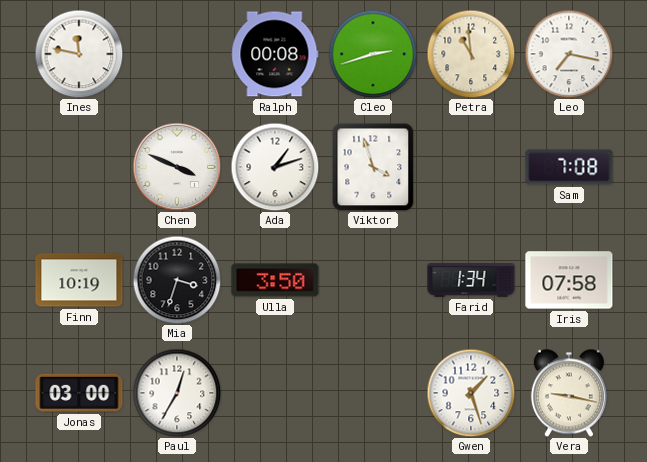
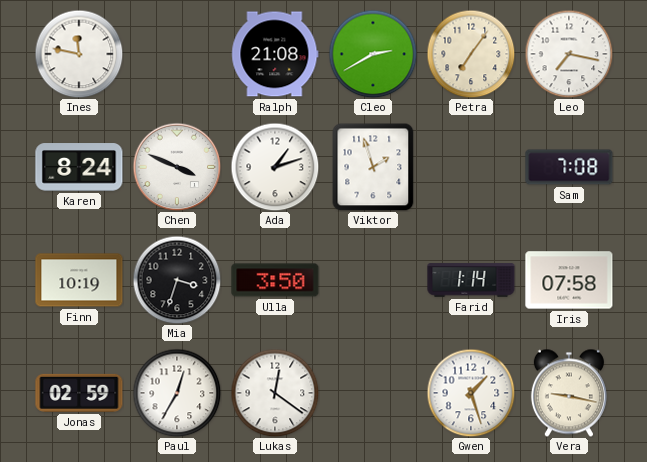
Ralph: 00:08 -> 21:08 (275, 54)
Cleo: 2:42 -> 2:40 (373, 54)
Petra: 10:59 -> 7:06 (471, 54)
Karen: none -> 8:24 (79, 167)
Viktor: 3:57 -> 1:57 (373, 167)
Farid: 1:34 -> 1:14 (471, 280)
Jonas: 03:00 -> 02:59 (79, 393)
Lukas: none -> 12:21 (275, 393)
